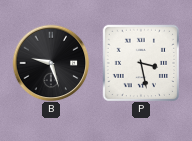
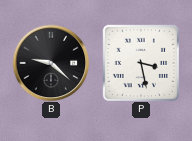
B: 9:27 -> 9:22 (51, 63)
